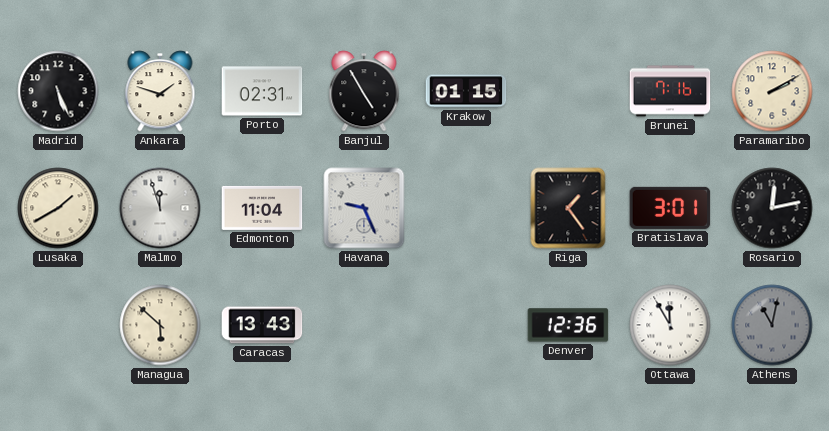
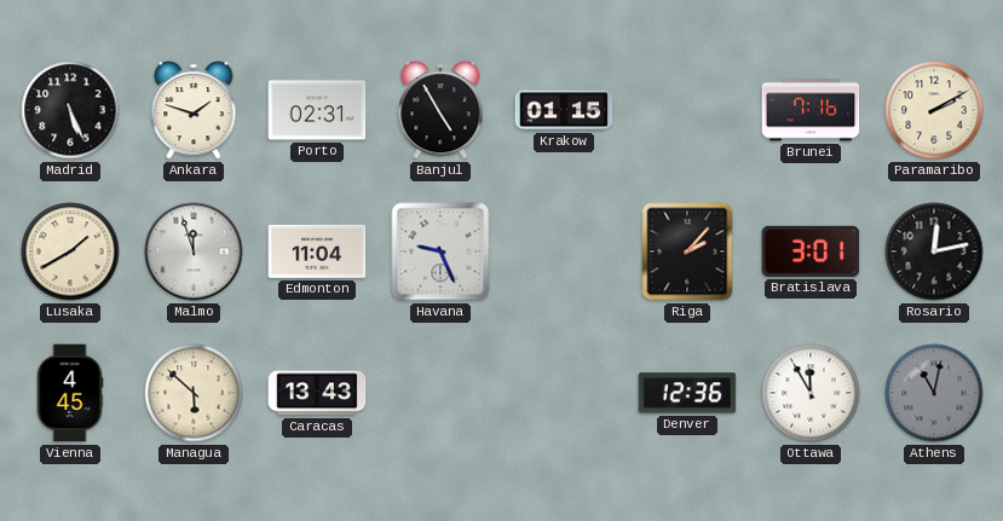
Riga: 1:24 -> 2:07 (687, 251)
Vienna: none -> 4:45 (70, 393)
